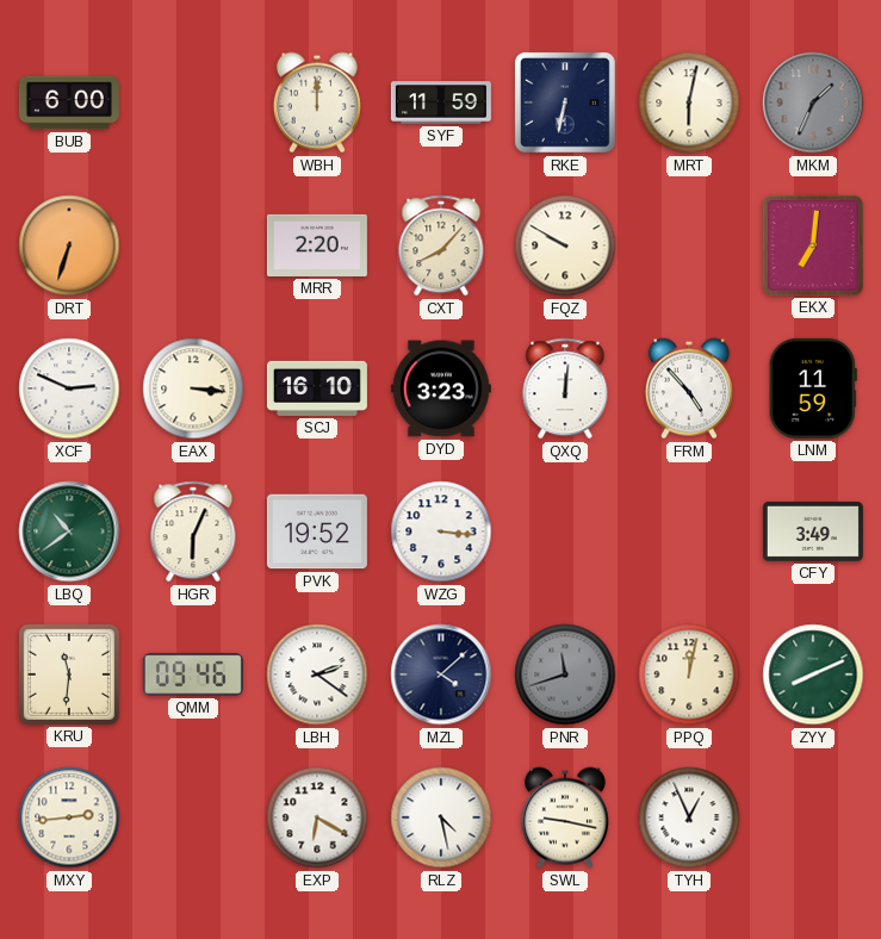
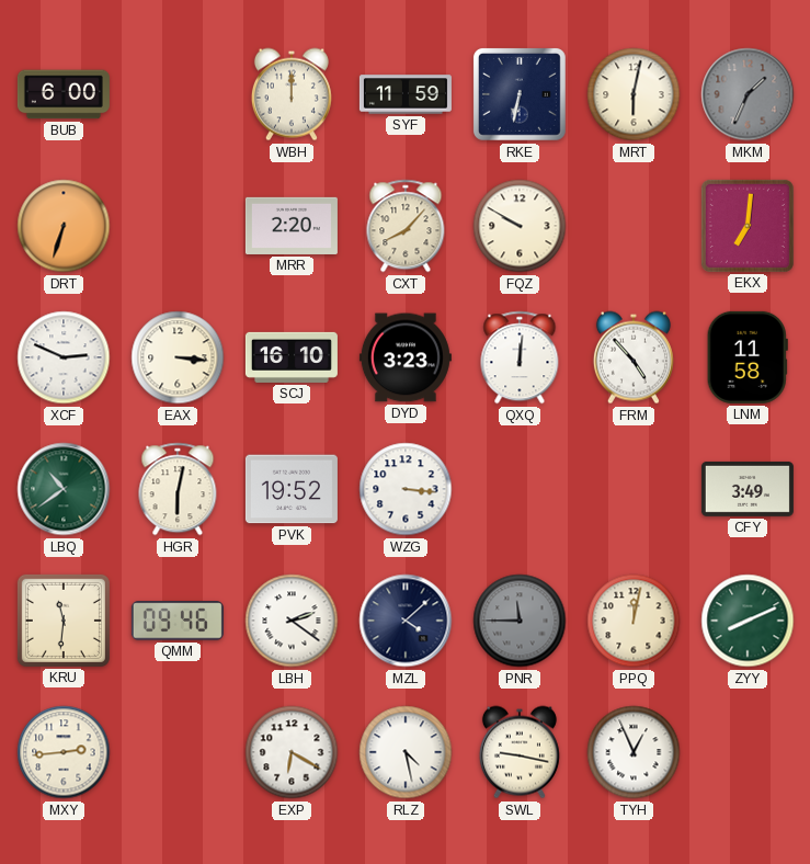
LNM: 11:59 -> 11:58 (748, 357)
HGR: 6:04 -> 6:02 (178, 489)
PNR: 11:42 -> 11:45 (520, 621)
